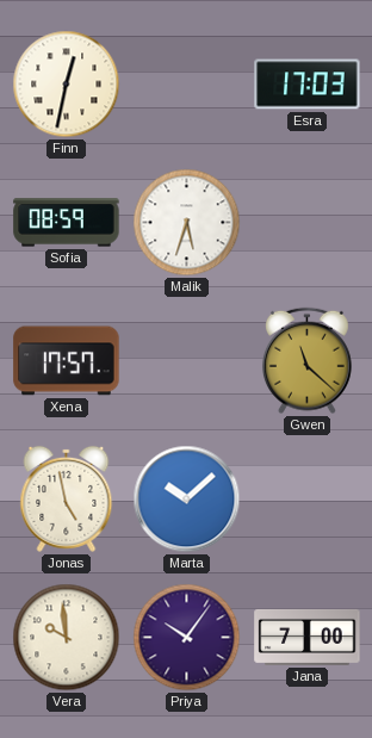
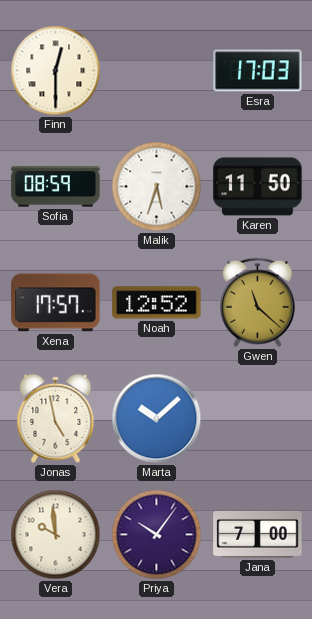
Finn: 12:32 -> 12:30 (56, 71)
Karen: none -> 11:50 (258, 187)
Noah: none -> 12:52 (157, 303)
